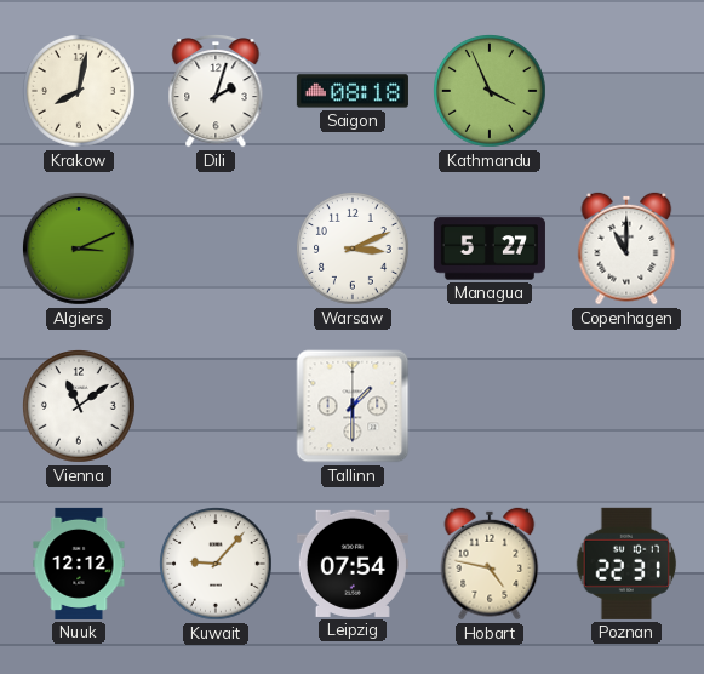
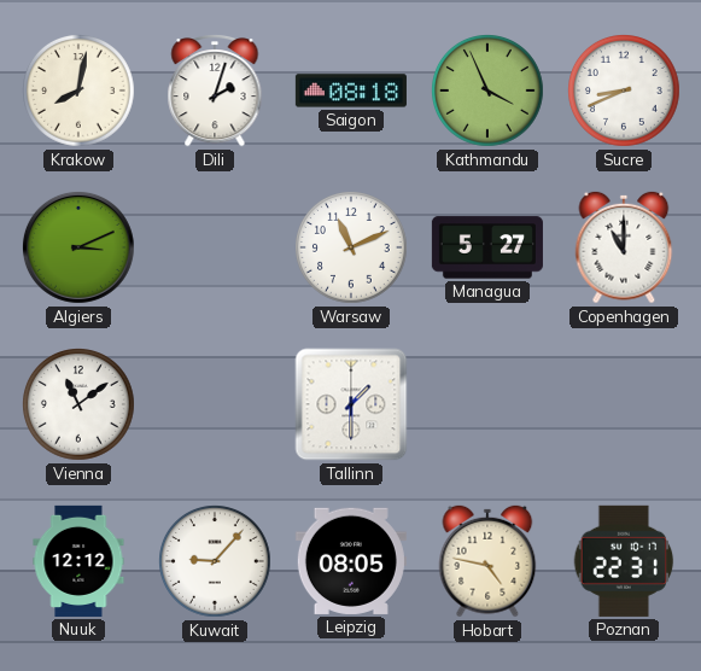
Sucre: none -> 8:41 (625, 92)
Warsaw: 3:11 -> 11:11 (352, 249)
Leipzig: 07:54 -> 08:05 (351, 561)
